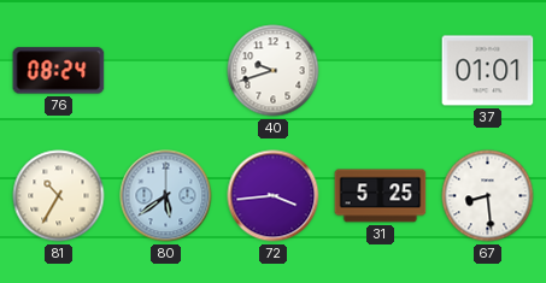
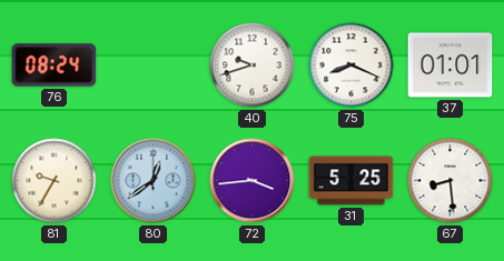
75: none -> 8:19 (352, 66)
81: 10:35 -> 9:35 (55, 181)
80: 5:39 -> 12:39 (154, 181)
